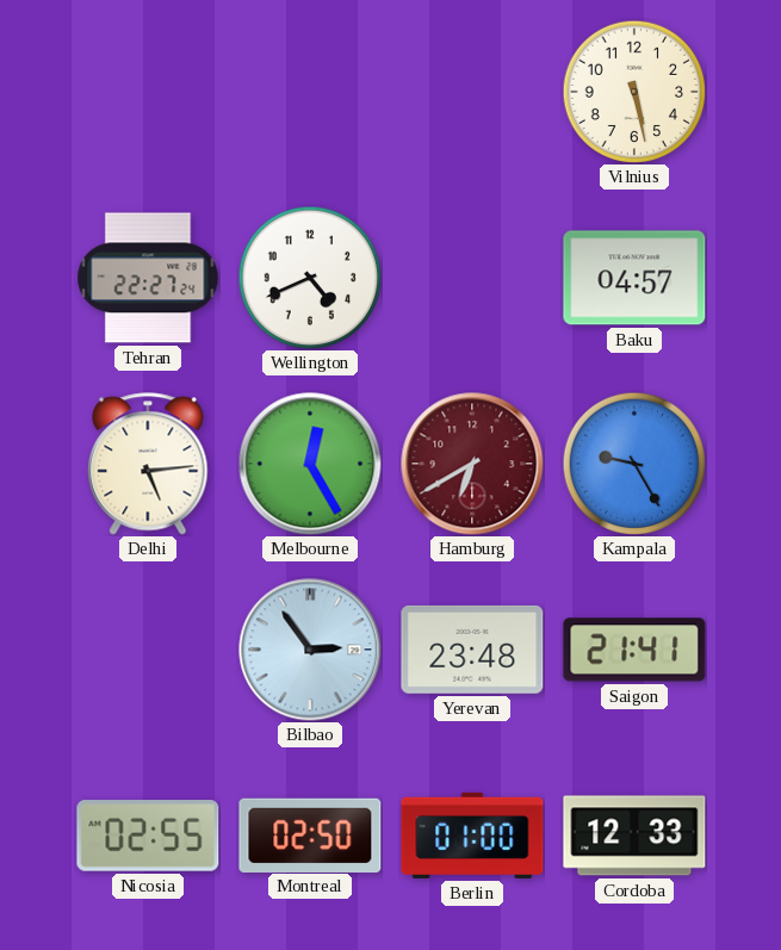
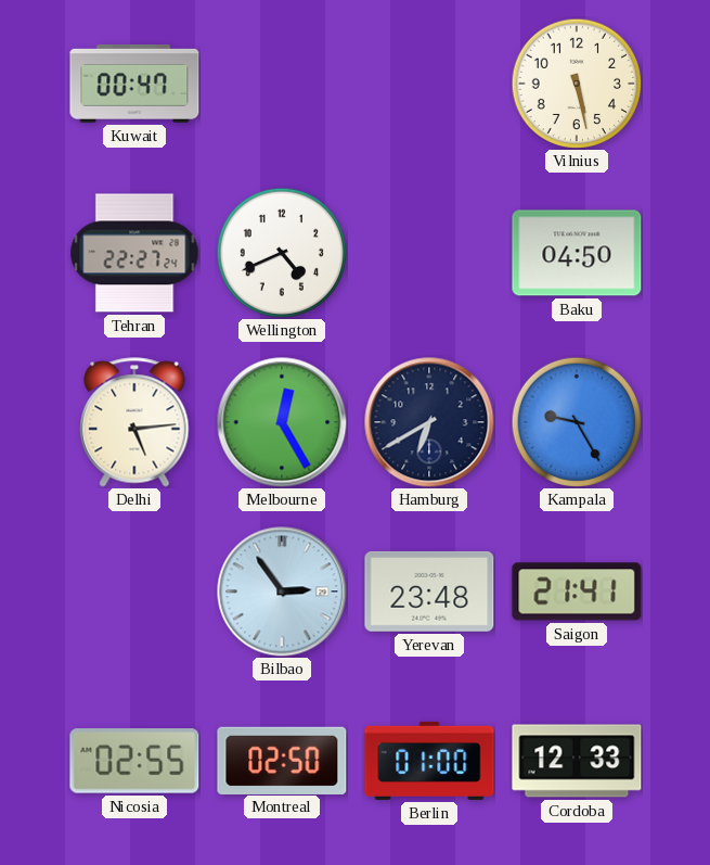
Kuwait: none -> 00:47 (134, 84)
Baku: 04:57 -> 04:50 (577, 253)
Hamburg dial: burgundy -> navy (429, 422)
